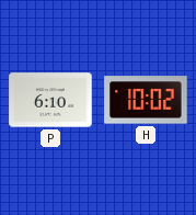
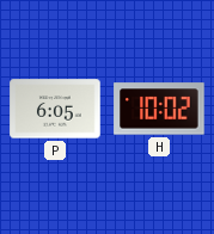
P: 6:10 -> 6:05 (55, 109)
